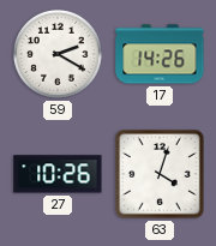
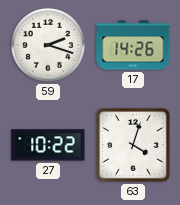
59: 2:20 -> 2:18 (49, 46)
27: 10:26 -> 10:22 (48, 145)
